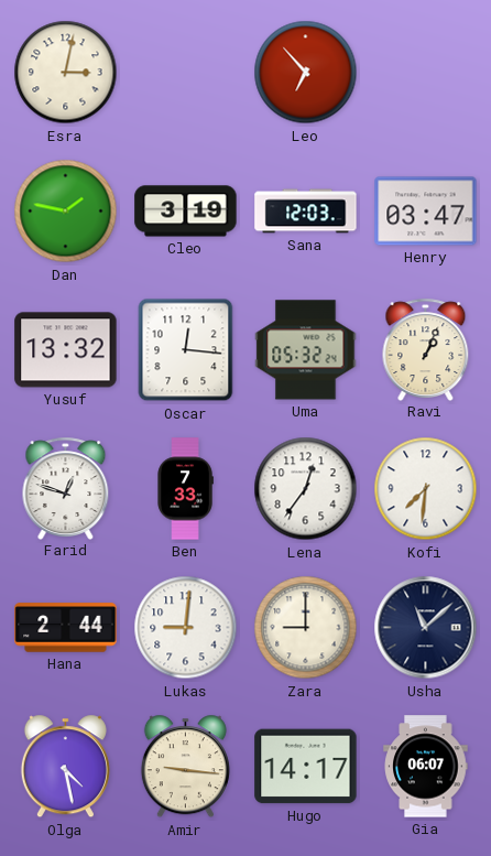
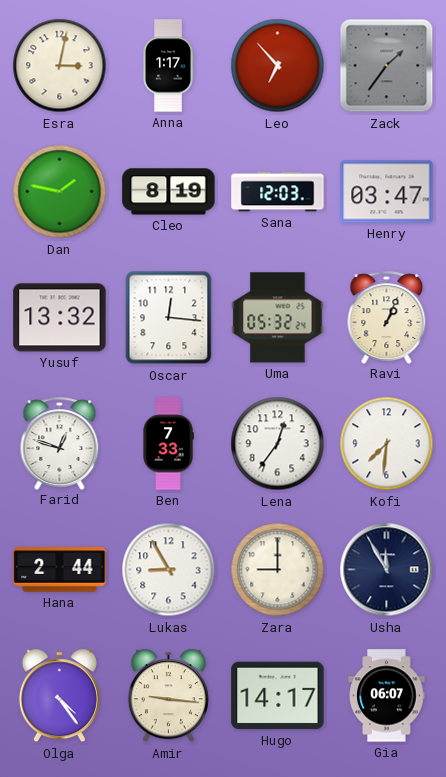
Anna: none -> 1:17 (168, 66)
Zack: none -> 1:36 (387, 66)
Cleo: 3:19 -> 8:19 (169, 192)
Lukas: 9:01 -> 8:55 (169, 570)
Usha: 11:08 -> 11:55 (387, 570)
Olga: 4:28 -> 4:24 (59, 696)
